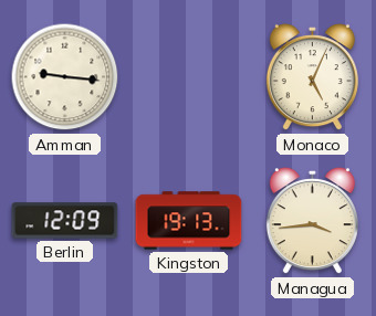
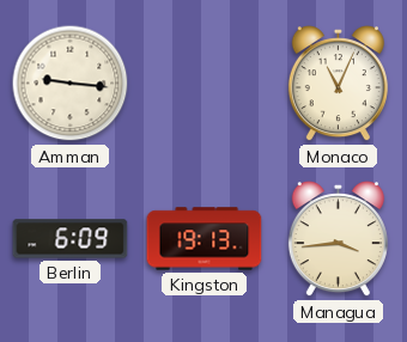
Monaco: 5:04 -> 11:04 (338, 84)
Berlin: 12:09 -> 6:09 (71, 239)
